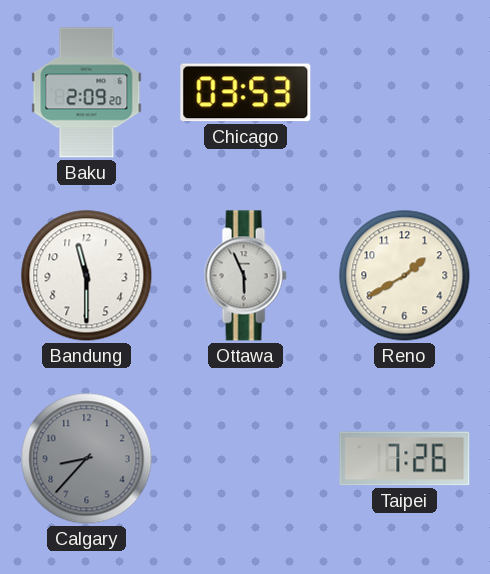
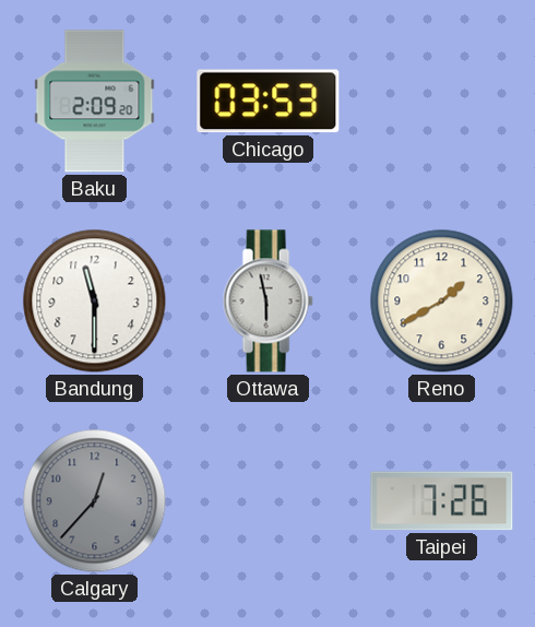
Ottawa: 5:56 -> 5:58 (267, 301)
Calgary: 8:37 -> 12:37 (95, 501)
